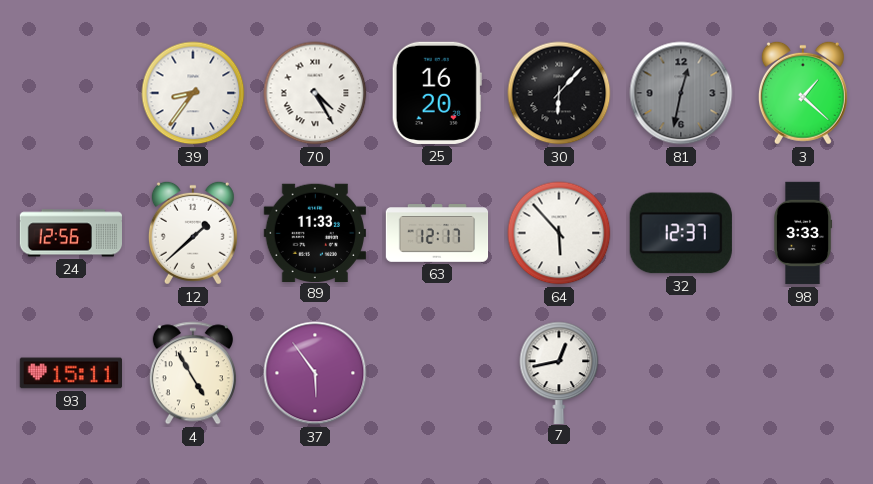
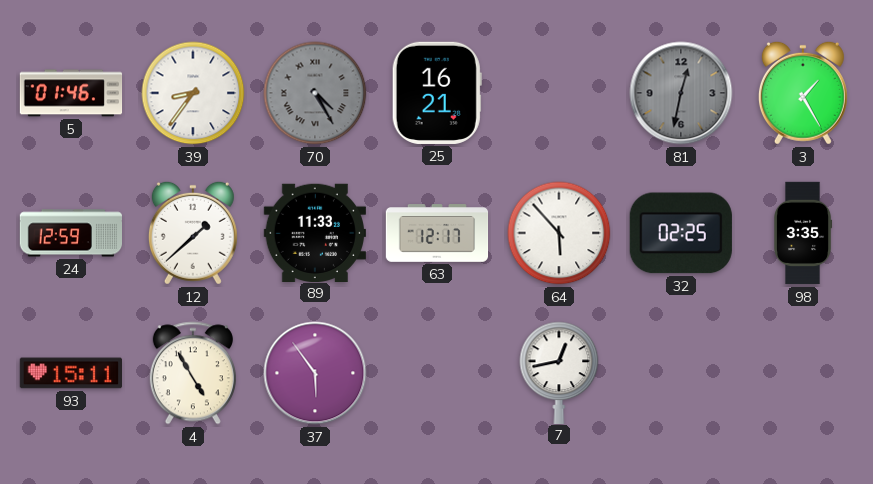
5: none -> 01:46 (71, 93)
70 dial: white -> grey (315, 93)
25: 16:20 -> 16:21 (437, 93)
30: 6:07 -> none (559, 93)
3: 1:22 -> 1:25 (803, 93)
24: 12:56 -> 12:59 (70, 233)
32: 12:37 -> 02:25 (681, 233)
98: 3:33 -> 3:35 (804, 233)
